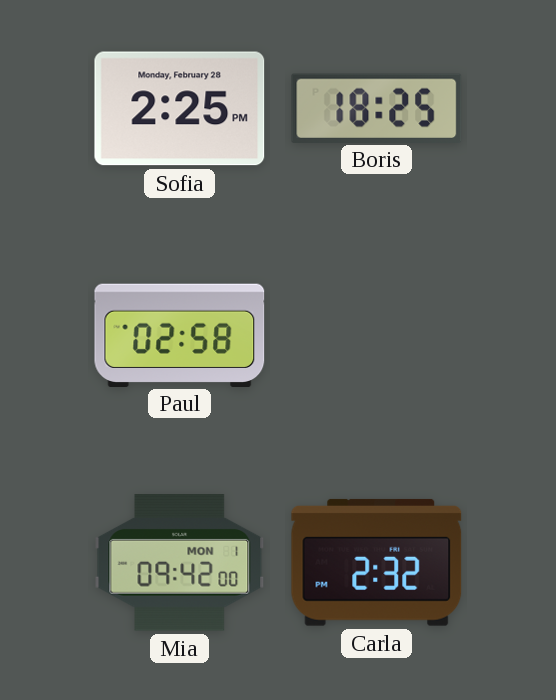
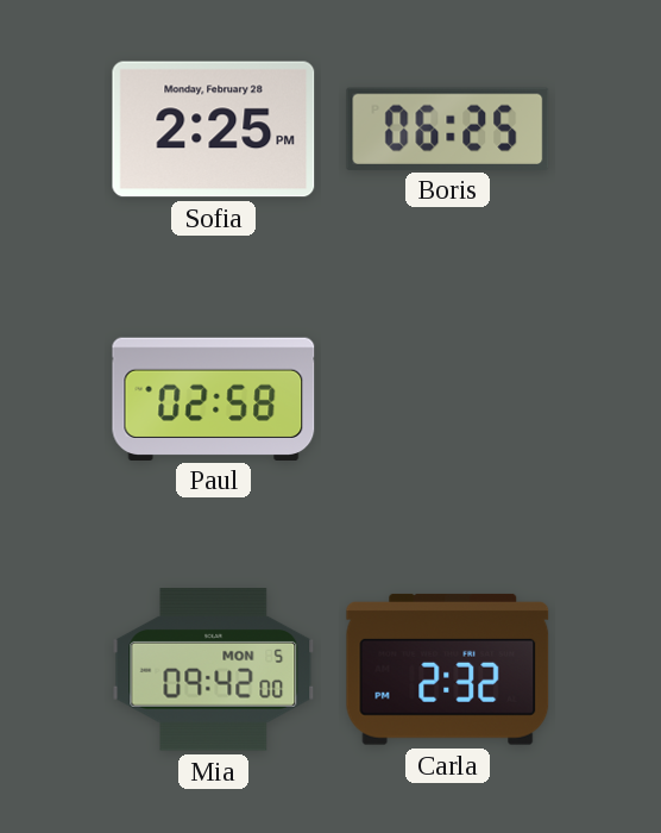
Boris: 18:25 -> 06:25 (448, 129)
Mia date: MON 1 -> MON 5 (214, 670)
